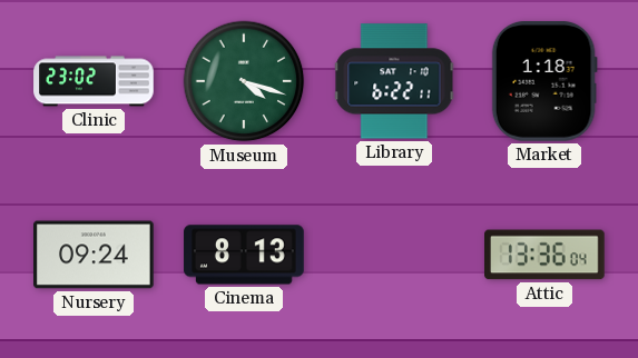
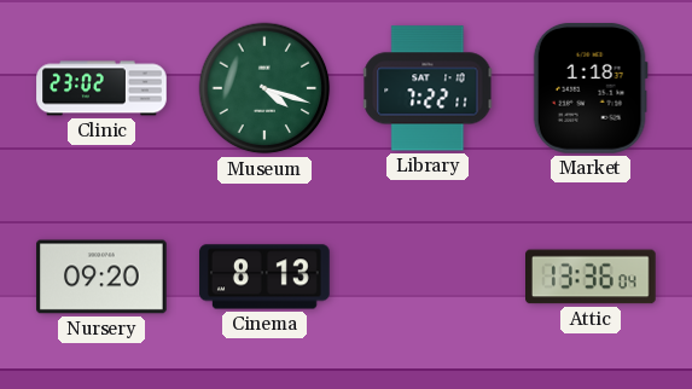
Library: 6:22 -> 7:22 (428, 88)
Nursery: 09:24 -> 09:20 (103, 277)
